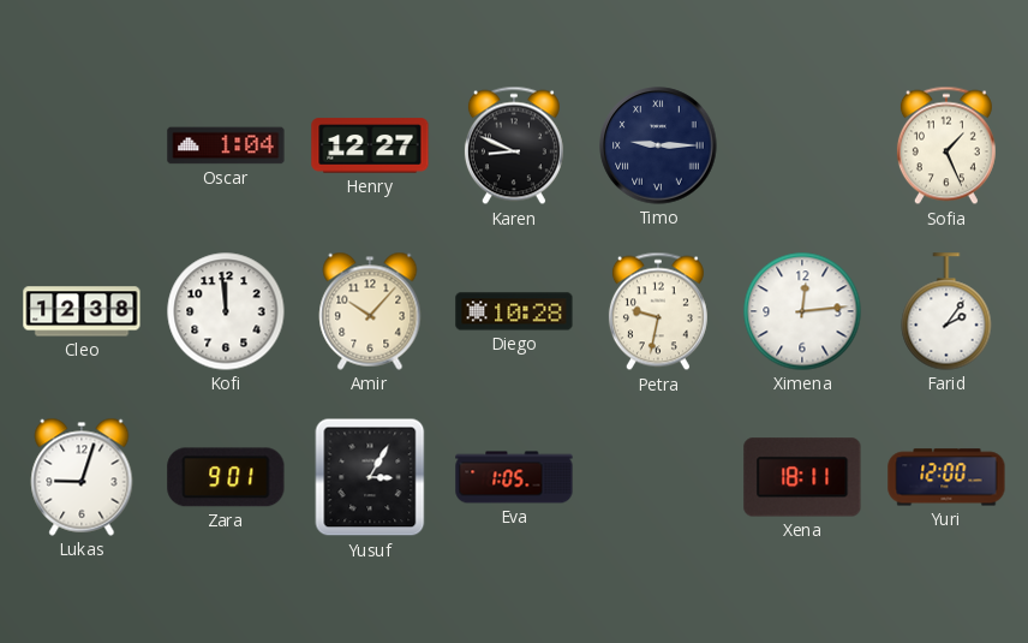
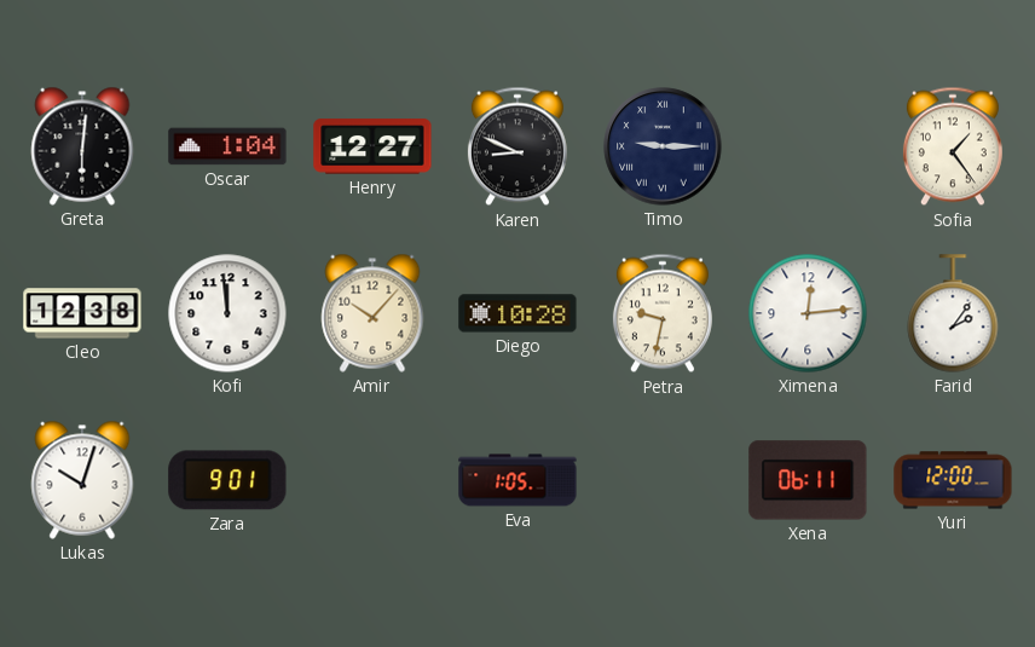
Greta: none -> 6:01 (82, 146)
Sofia: 1:26 -> 1:24 (953, 146)
Lukas: 9:03 -> 10:03 (82, 480)
Yusuf: 3:05 -> none (370, 477)
Xena: 18:11 -> 06:11 (808, 480)
